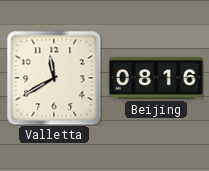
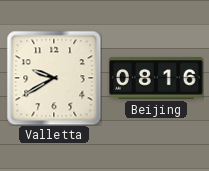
Valletta: 11:40 -> 9:40 (54, 78)
